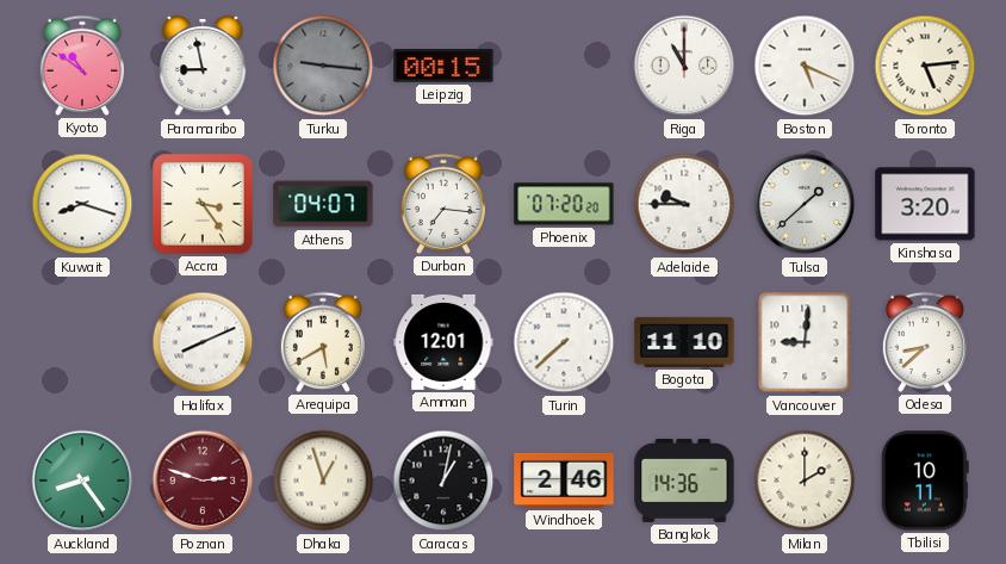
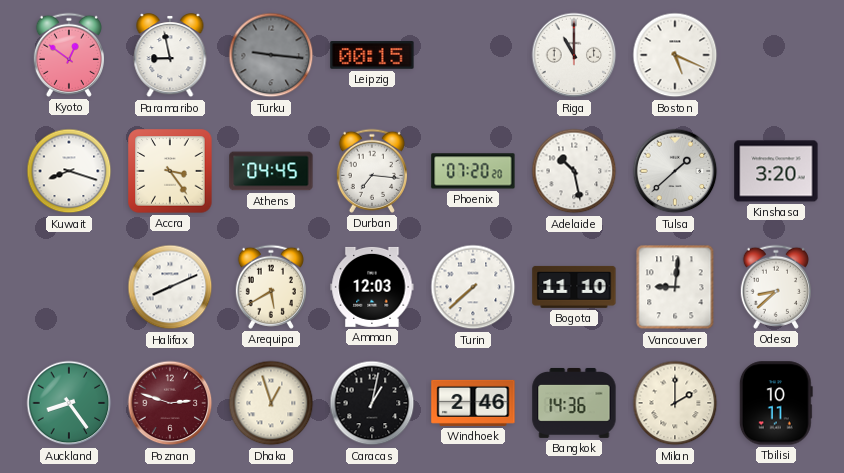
Kyoto: 10:51 -> 12:51 (69, 55)
Toronto: 5:14 -> none (925, 66)
Athens: 04:07 -> 04:45 (271, 171)
Adelaide: 9:45 -> 10:28 (574, 171)
Amman: 12:01 -> 12:03 (372, 287)
